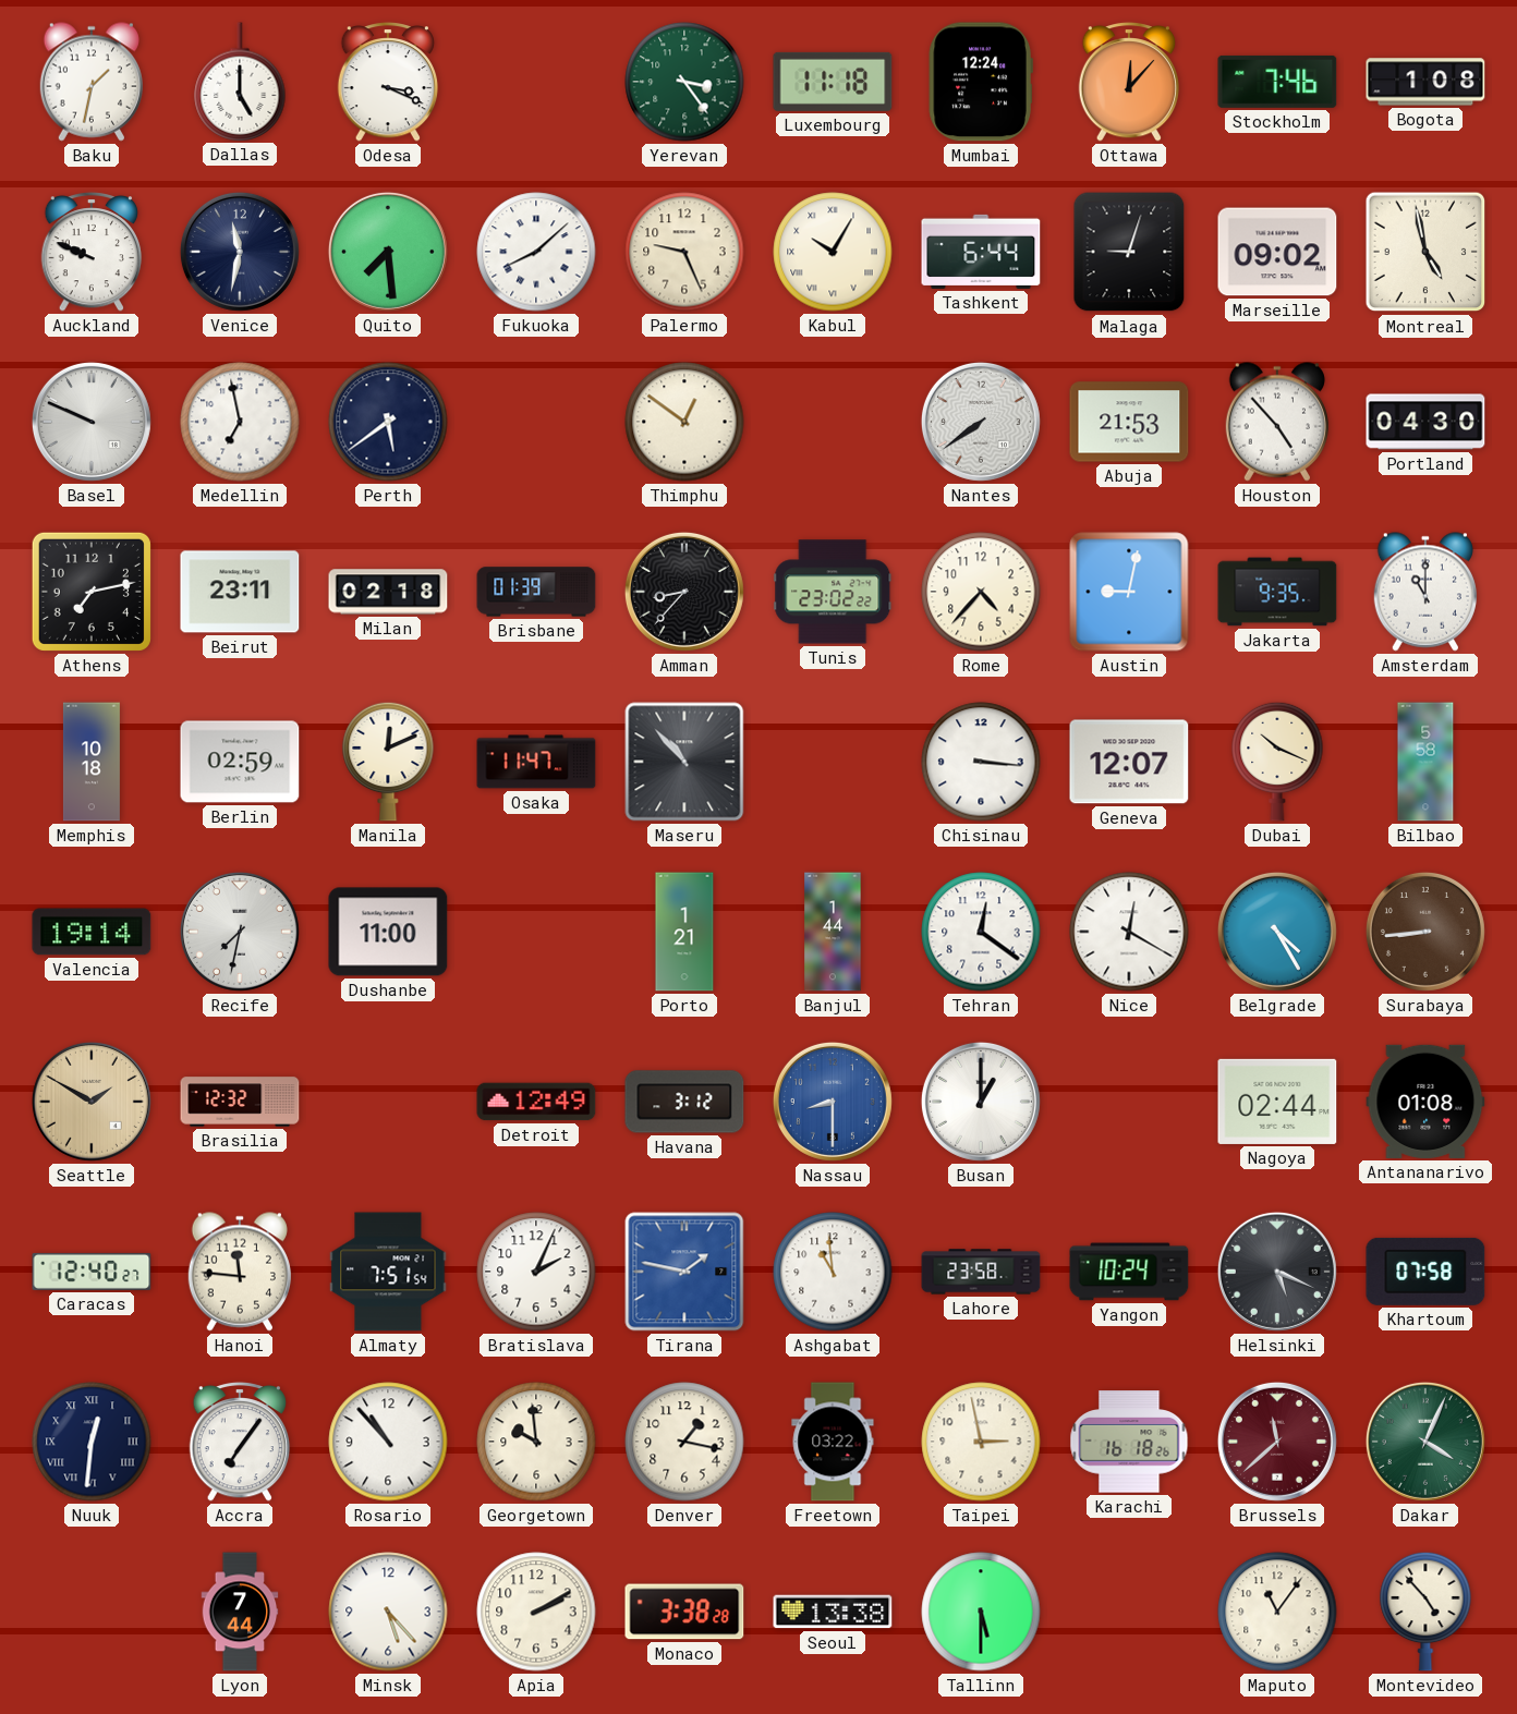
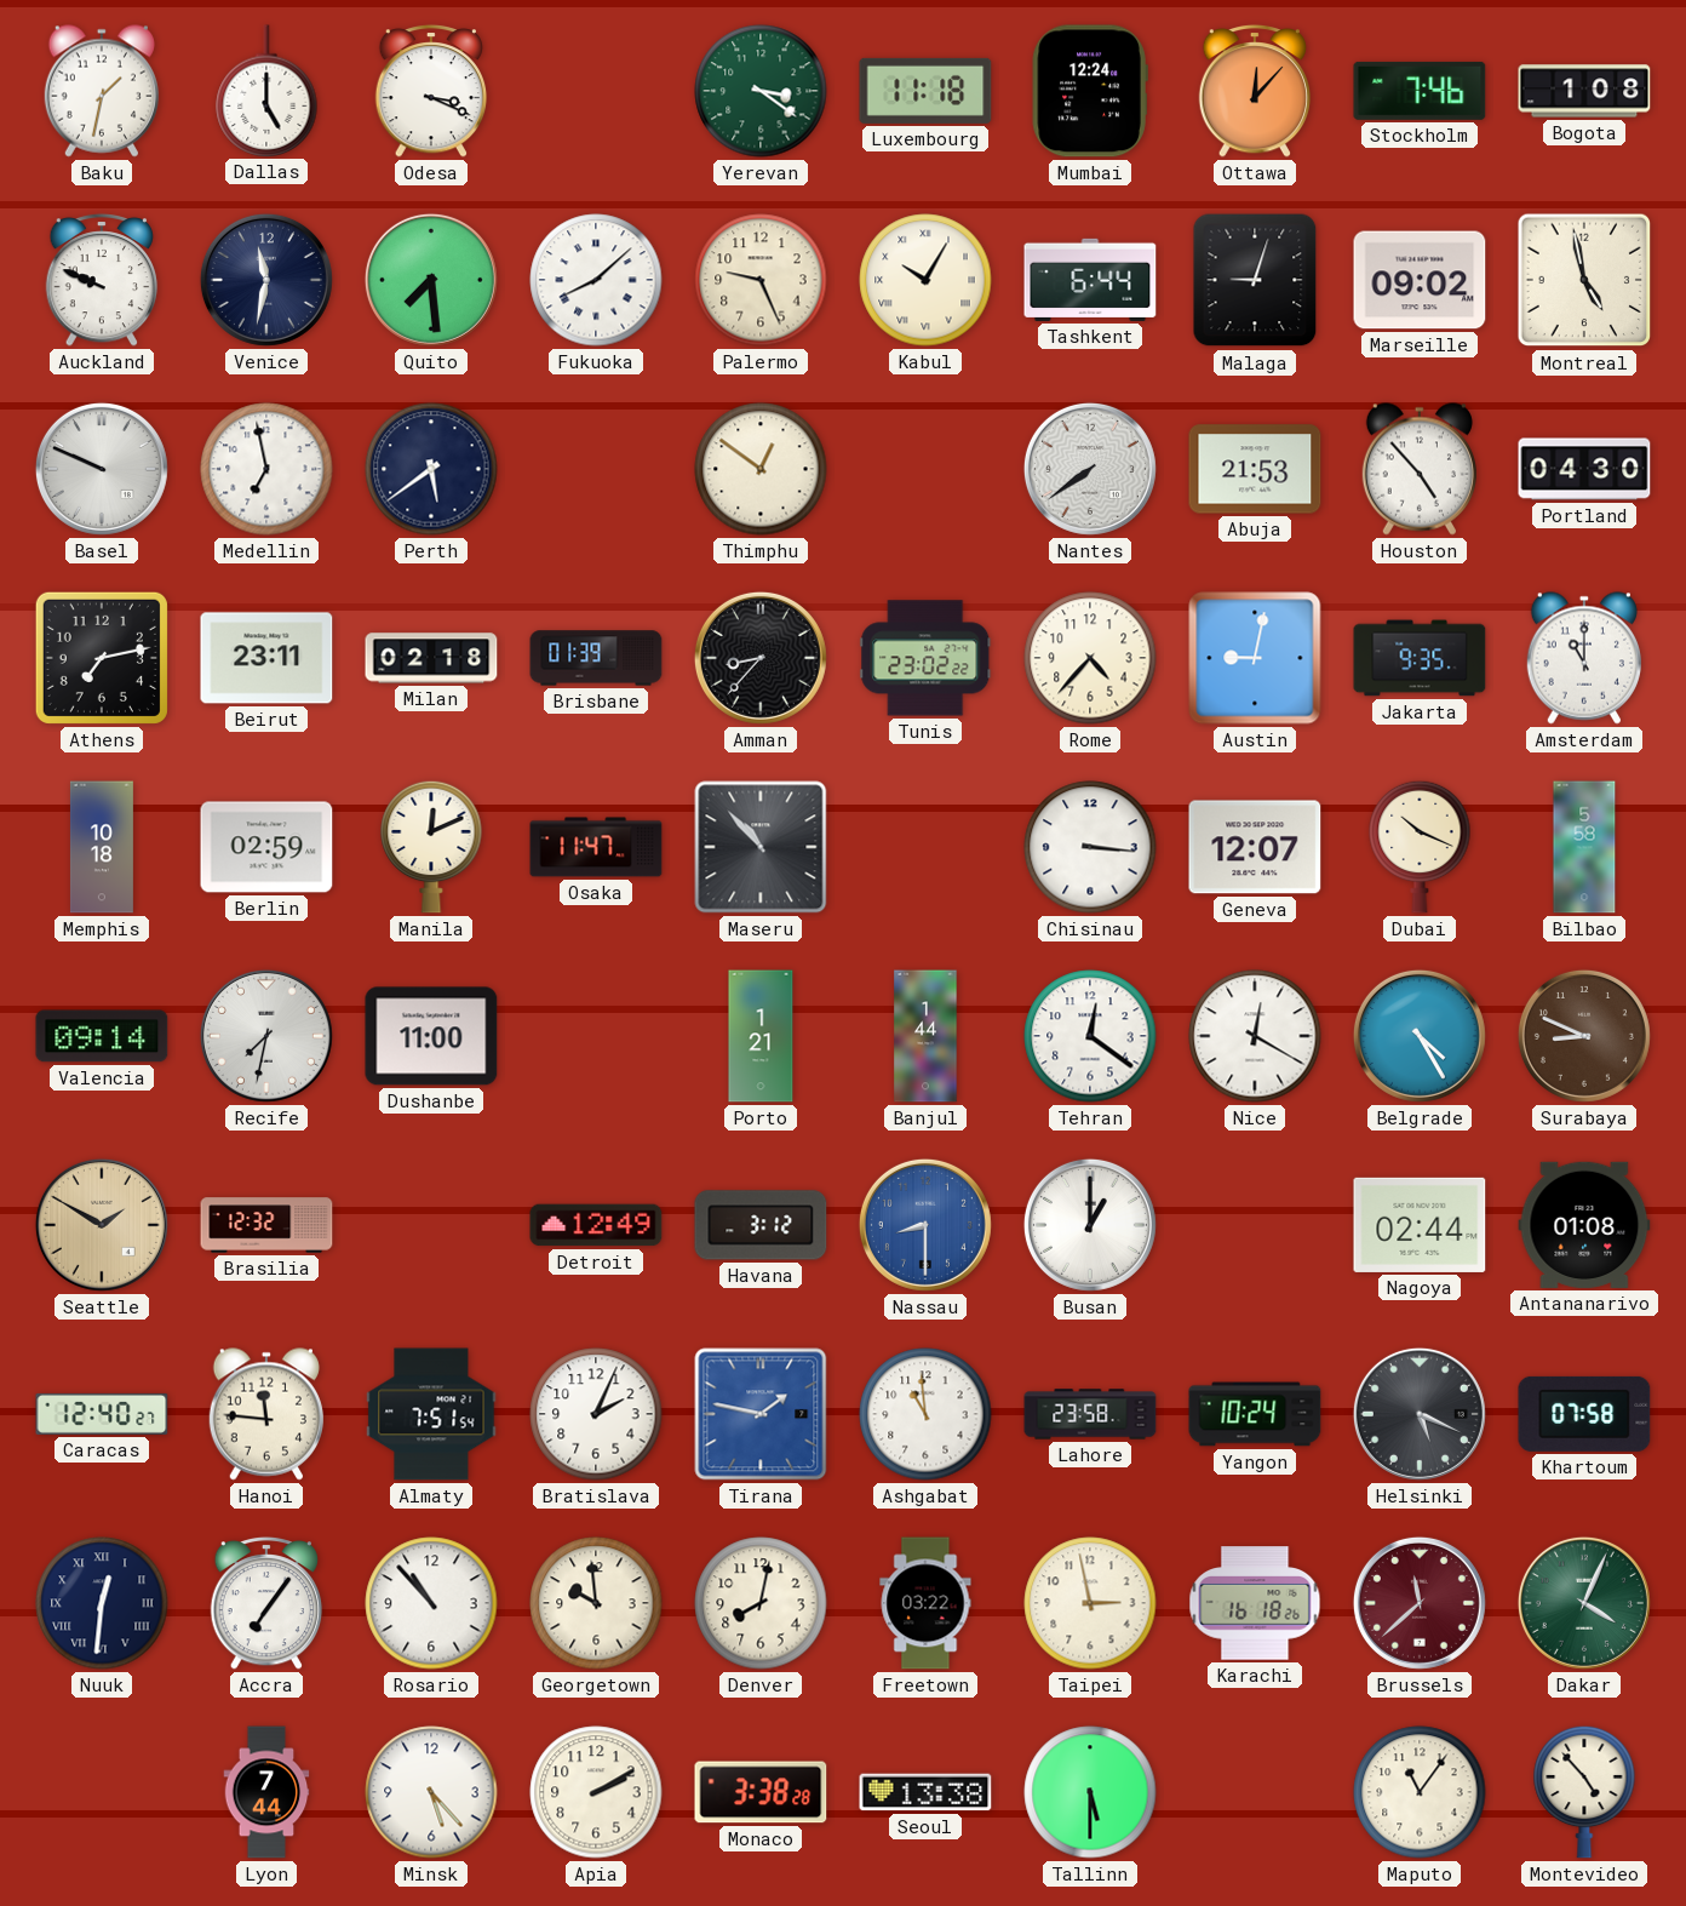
Yerevan: 3:24 -> 3:21 (761, 91)
Valencia: 19:14 -> 09:14 (102, 1036)
Surabaya: 8:44 -> 8:49 (1584, 1036)
Denver: 1:17 -> 8:02 (761, 1603)
